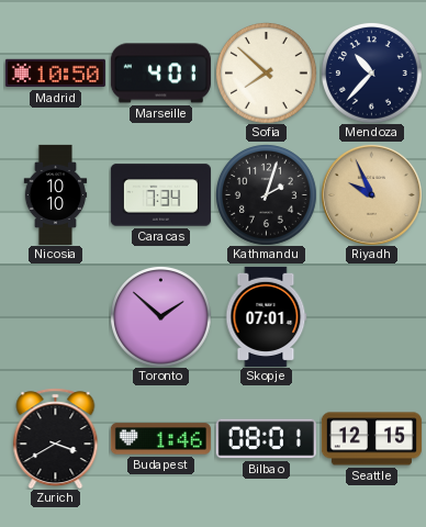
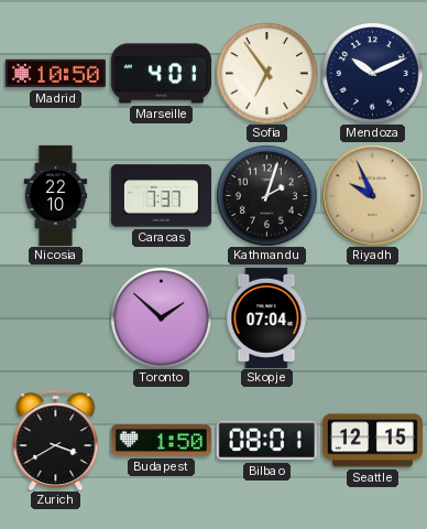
Sofia: 7:52 -> 6:54 (267, 74)
Mendoza: 10:37 -> 10:11 (373, 74)
Nicosia: 10:10 -> 22:10 (56, 195)
Caracas: 7:34 -> 7:37 (161, 196)
Skopje: 07:01 -> 07:04 (267, 317)
Budapest: 1:46 -> 1:50 (161, 441)
